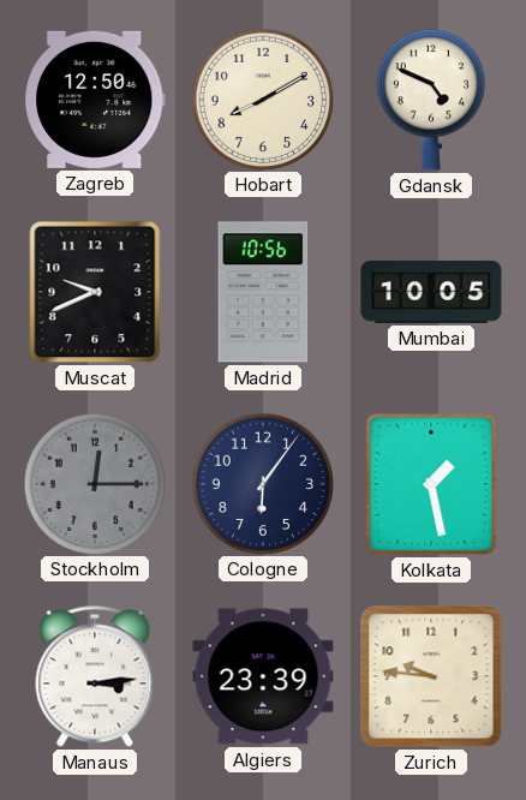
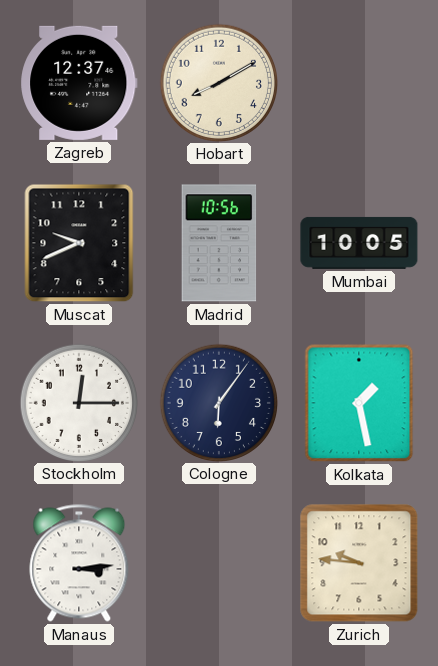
Zagreb: 12:50 -> 12:37 (79, 83)
Gdansk: 4:49 -> none (431, 100)
Stockholm dial: grey -> white (78, 402)
Algiers: 23:39 -> none (263, 676)
